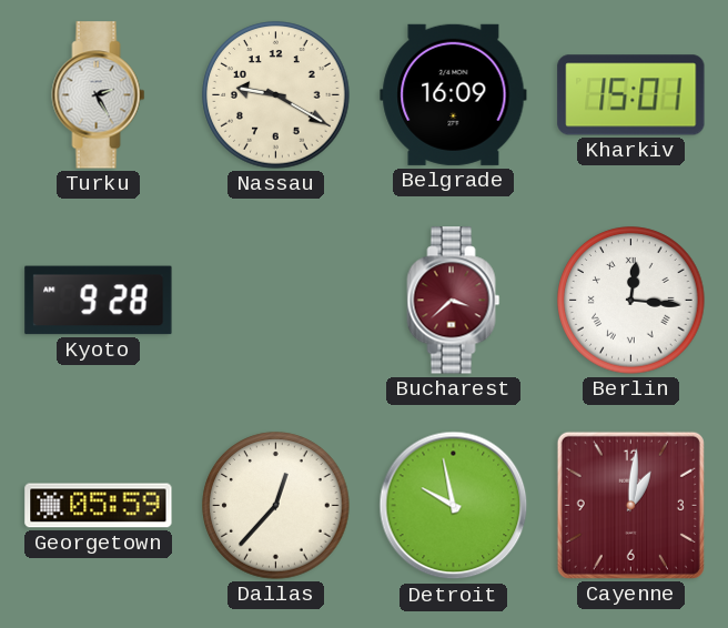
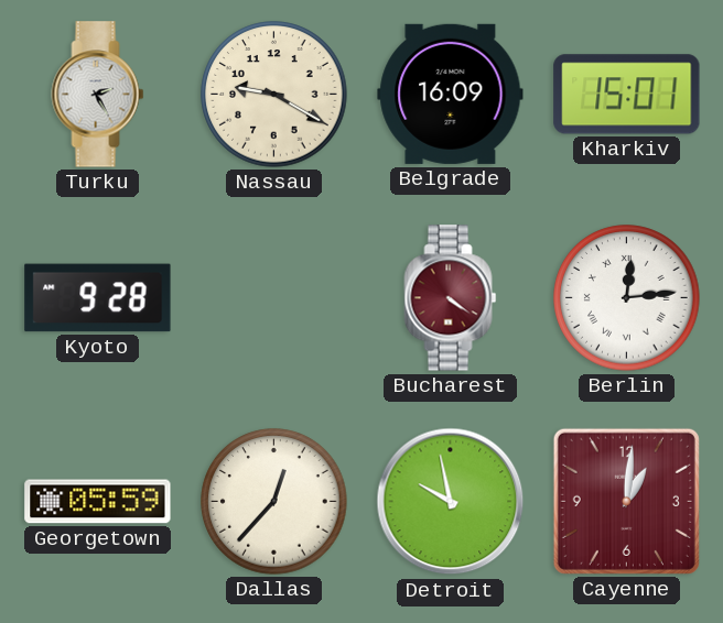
Bucharest: 3:38 -> 4:21 (451, 298)
Berlin: 12:16 -> 12:14 (627, 298)
